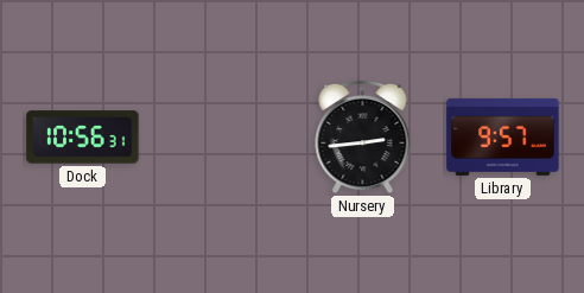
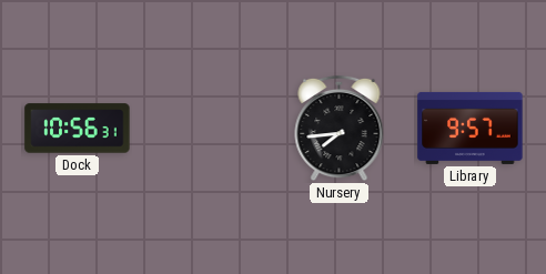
Nursery: 2:44 -> 7:44 (340, 129)
